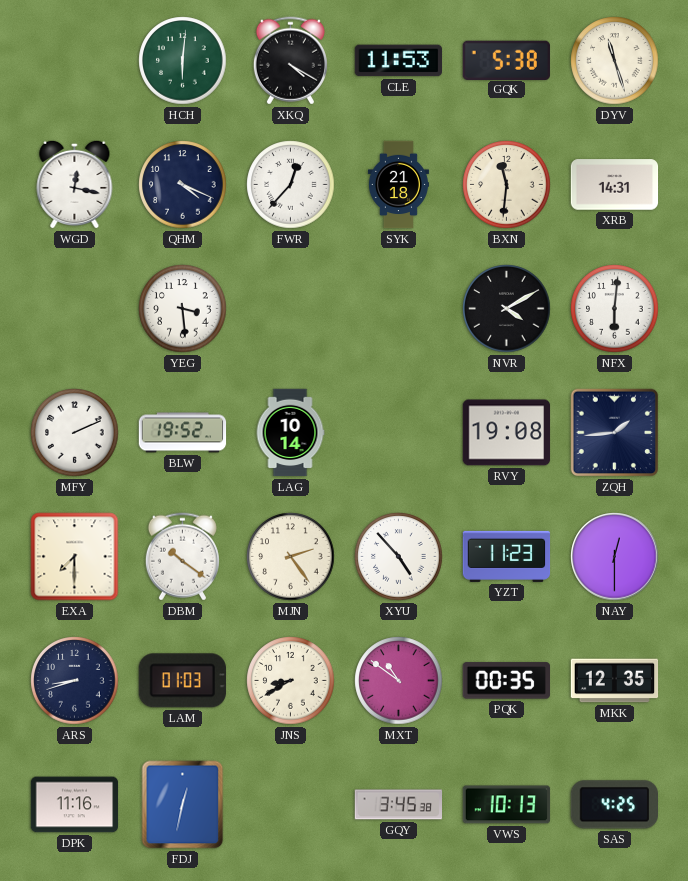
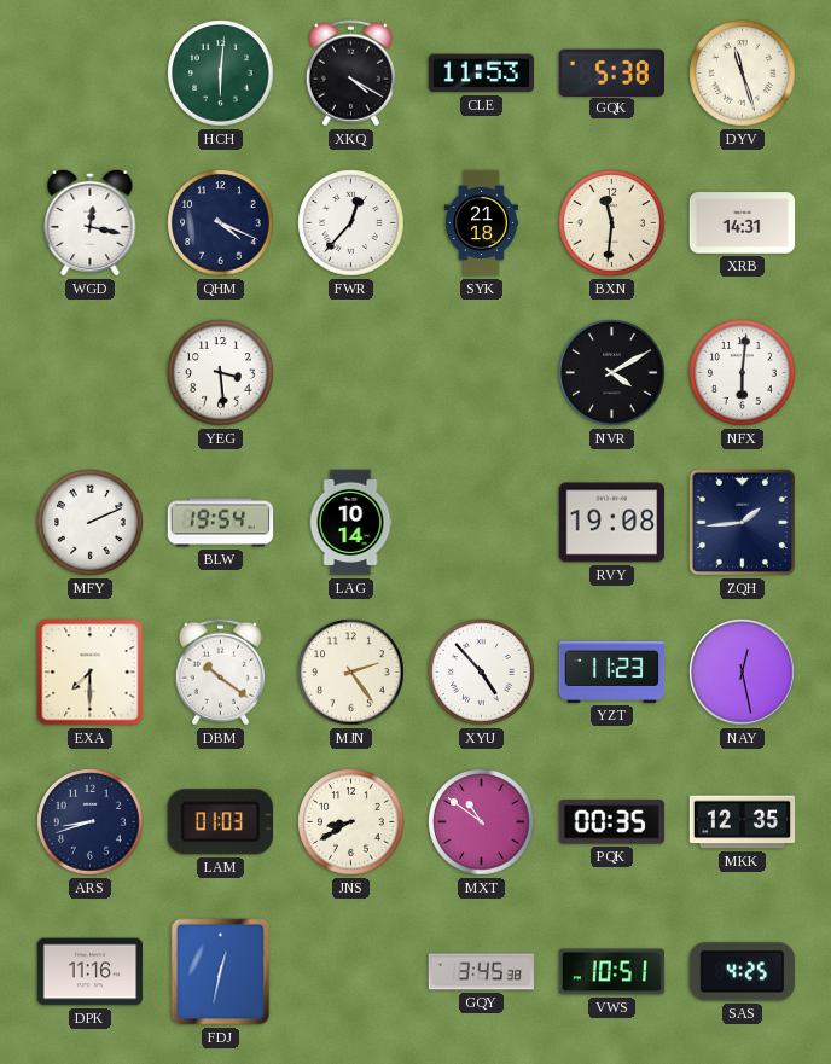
BLW: 19:52 -> 19:54 (221, 523)
NAY: 12:30 -> 12:28 (743, 673)
VWS: 10:13 -> 10:51 (612, 972)
